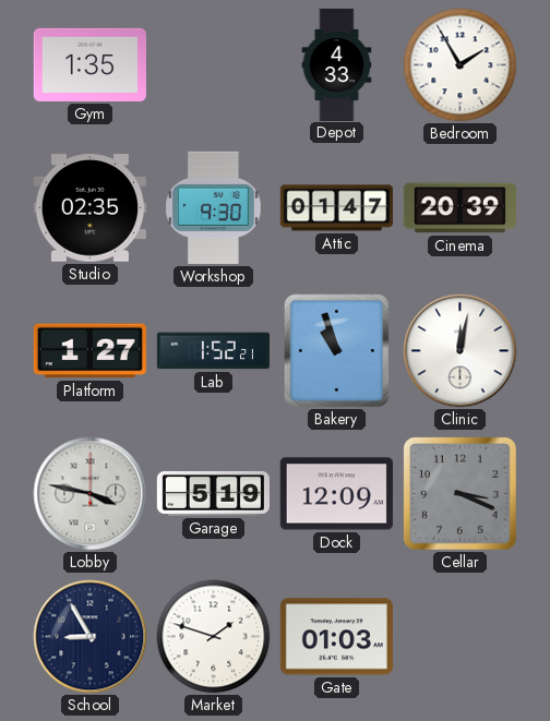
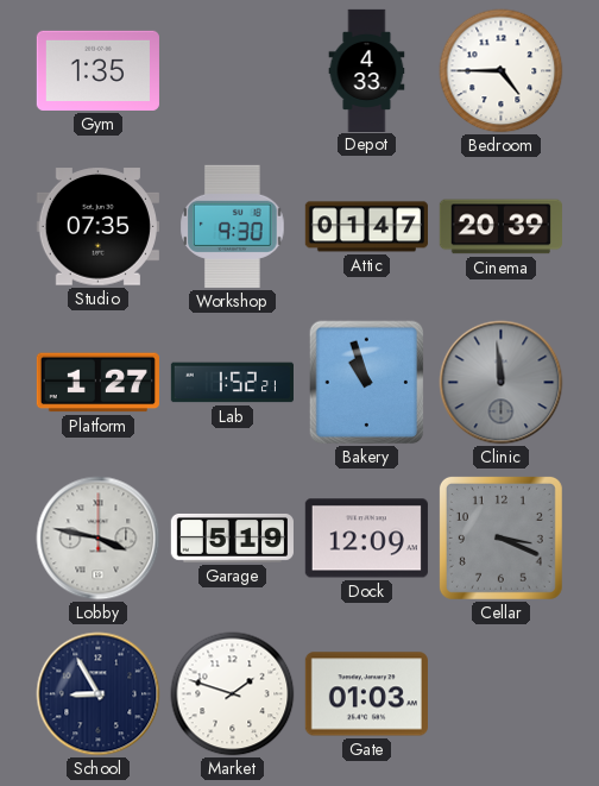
Bedroom: 1:55 -> 4:45 (502, 71)
Studio: 02:35 -> 07:35 (97, 227)
Clinic: 12:02 -> 11:59 (502, 383)
Clinic dial: white -> grey (502, 383)
